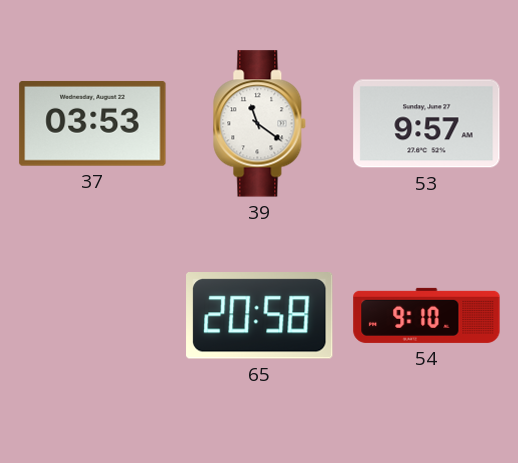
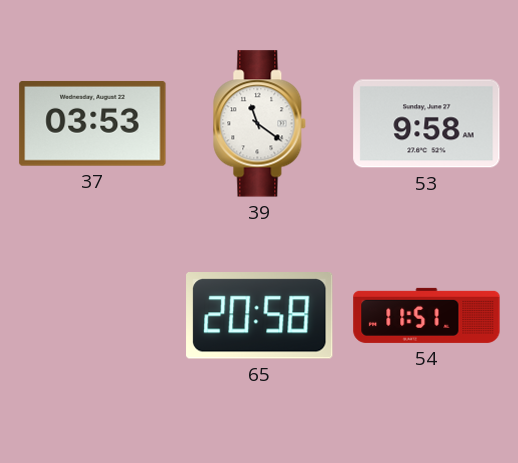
53: 9:57 -> 9:58 (427, 124)
54: 9:10 -> 11:51 (427, 315)
